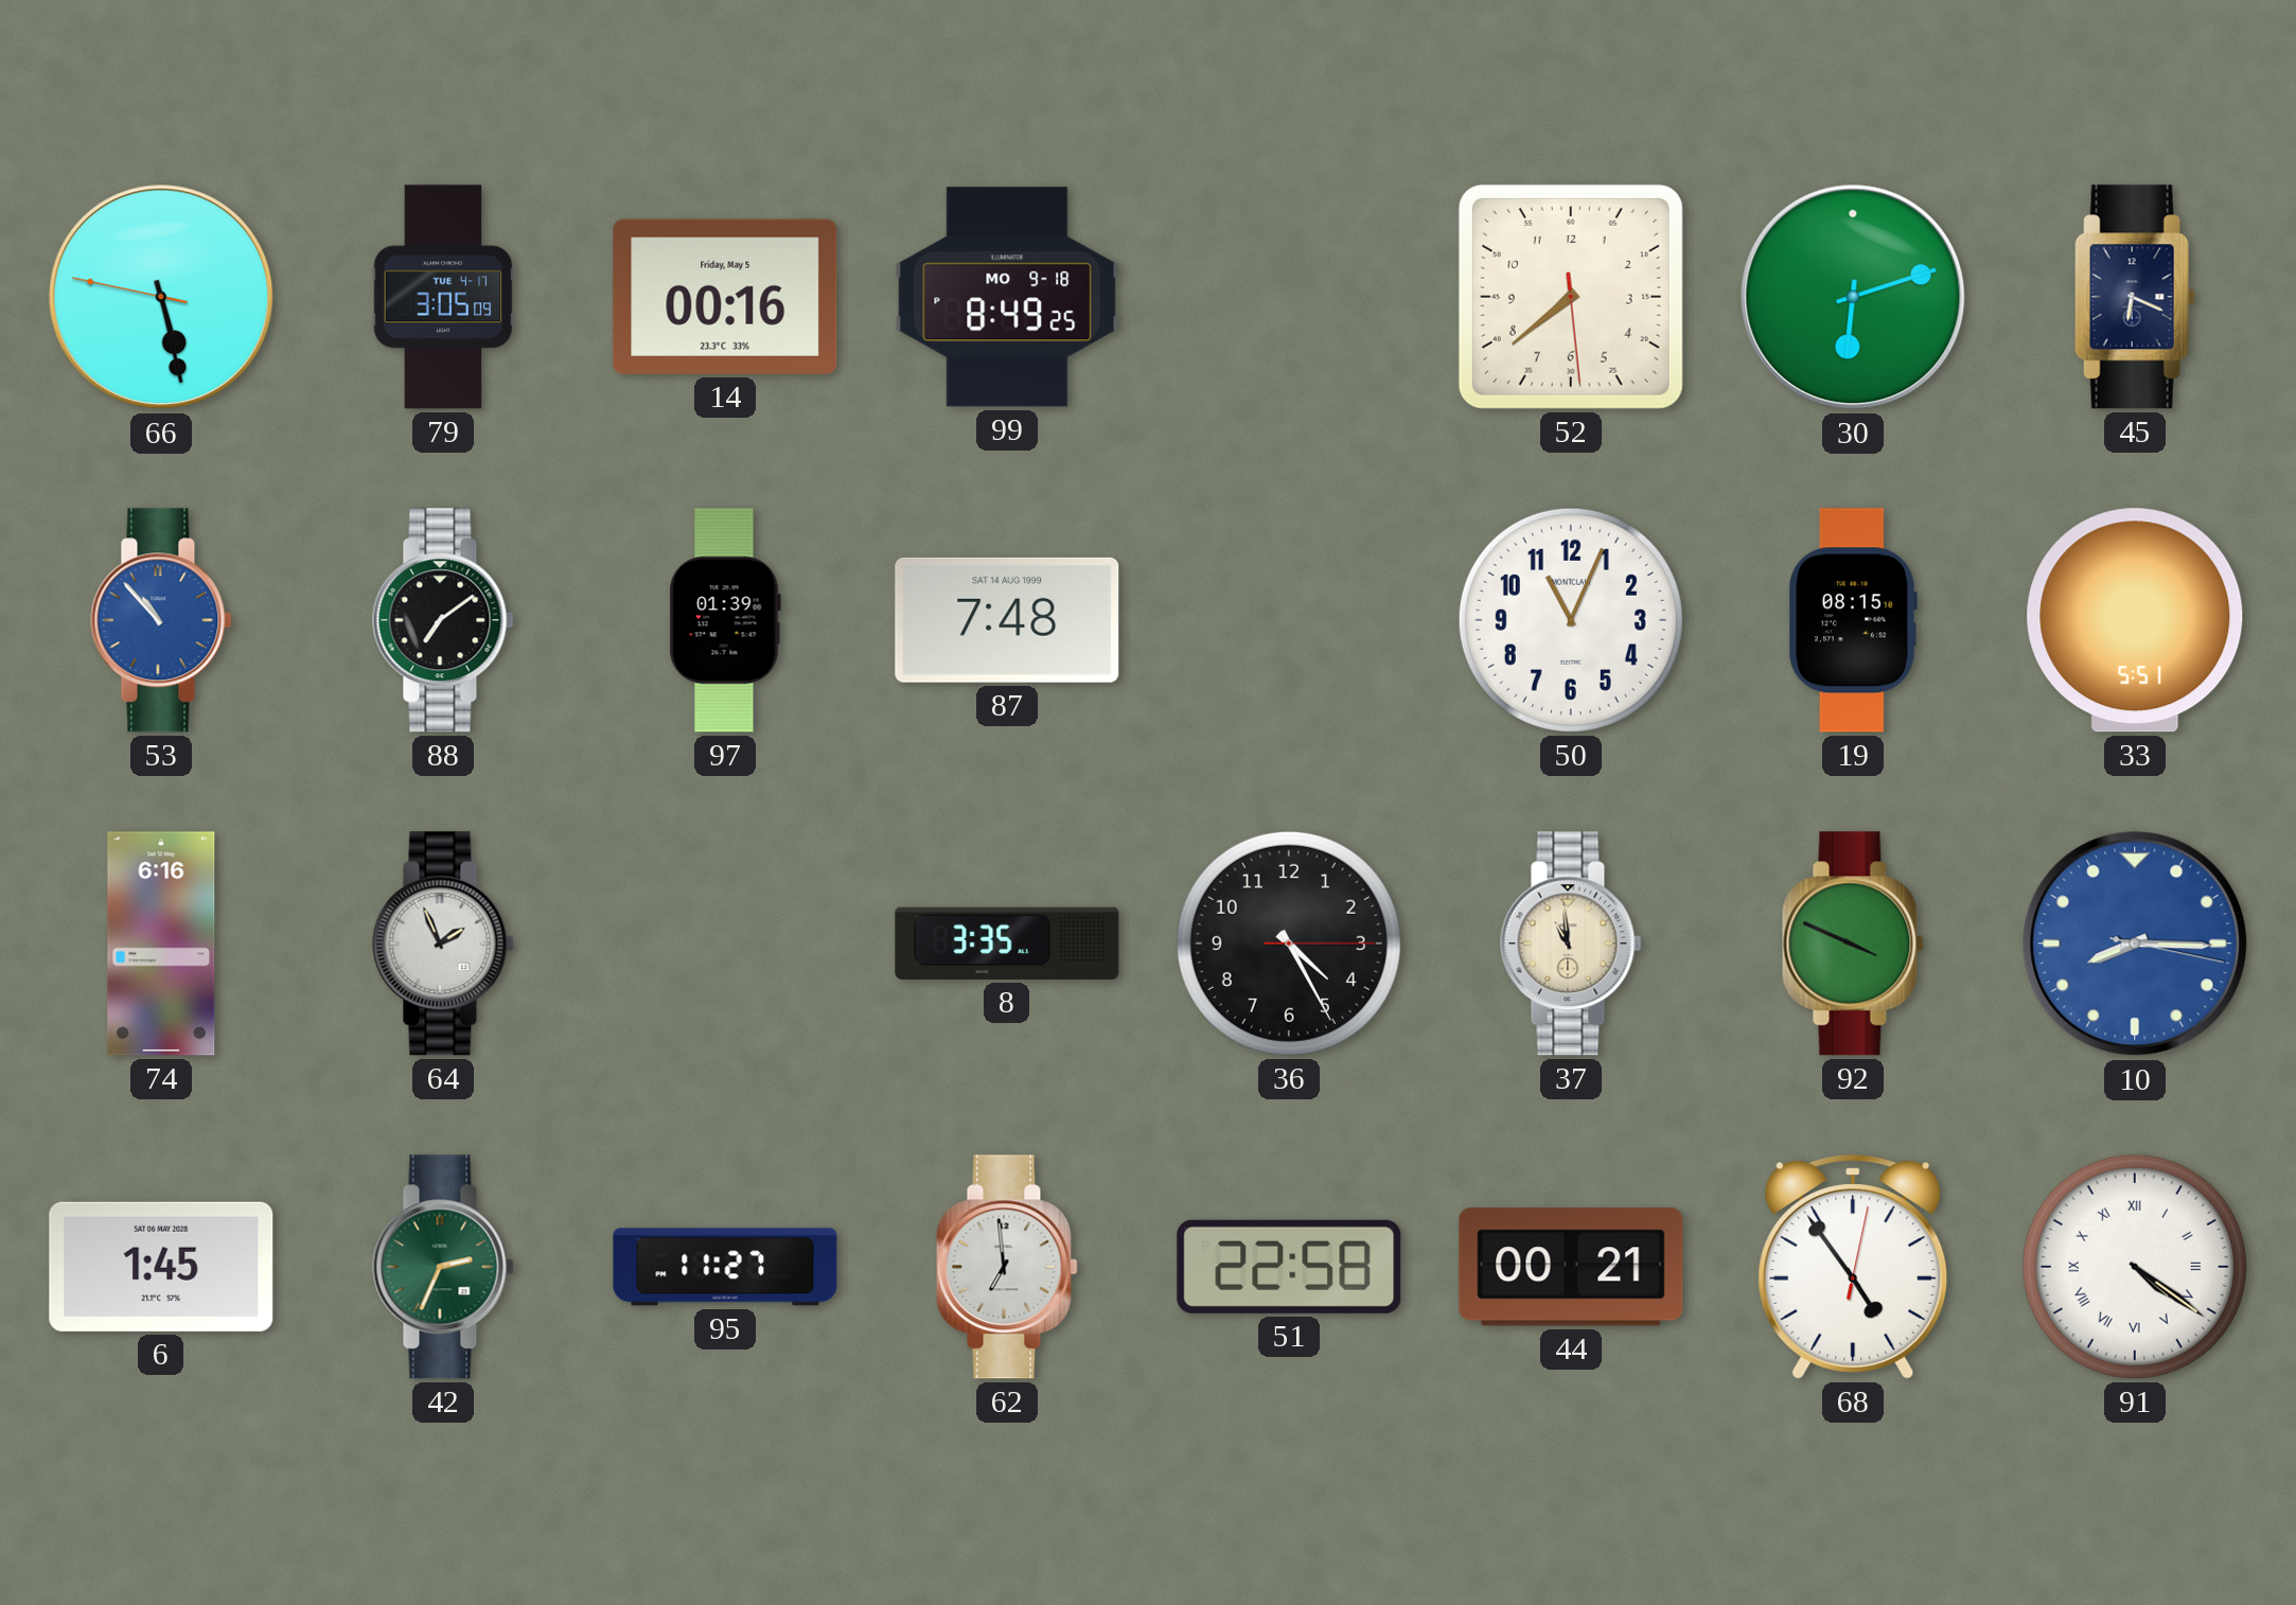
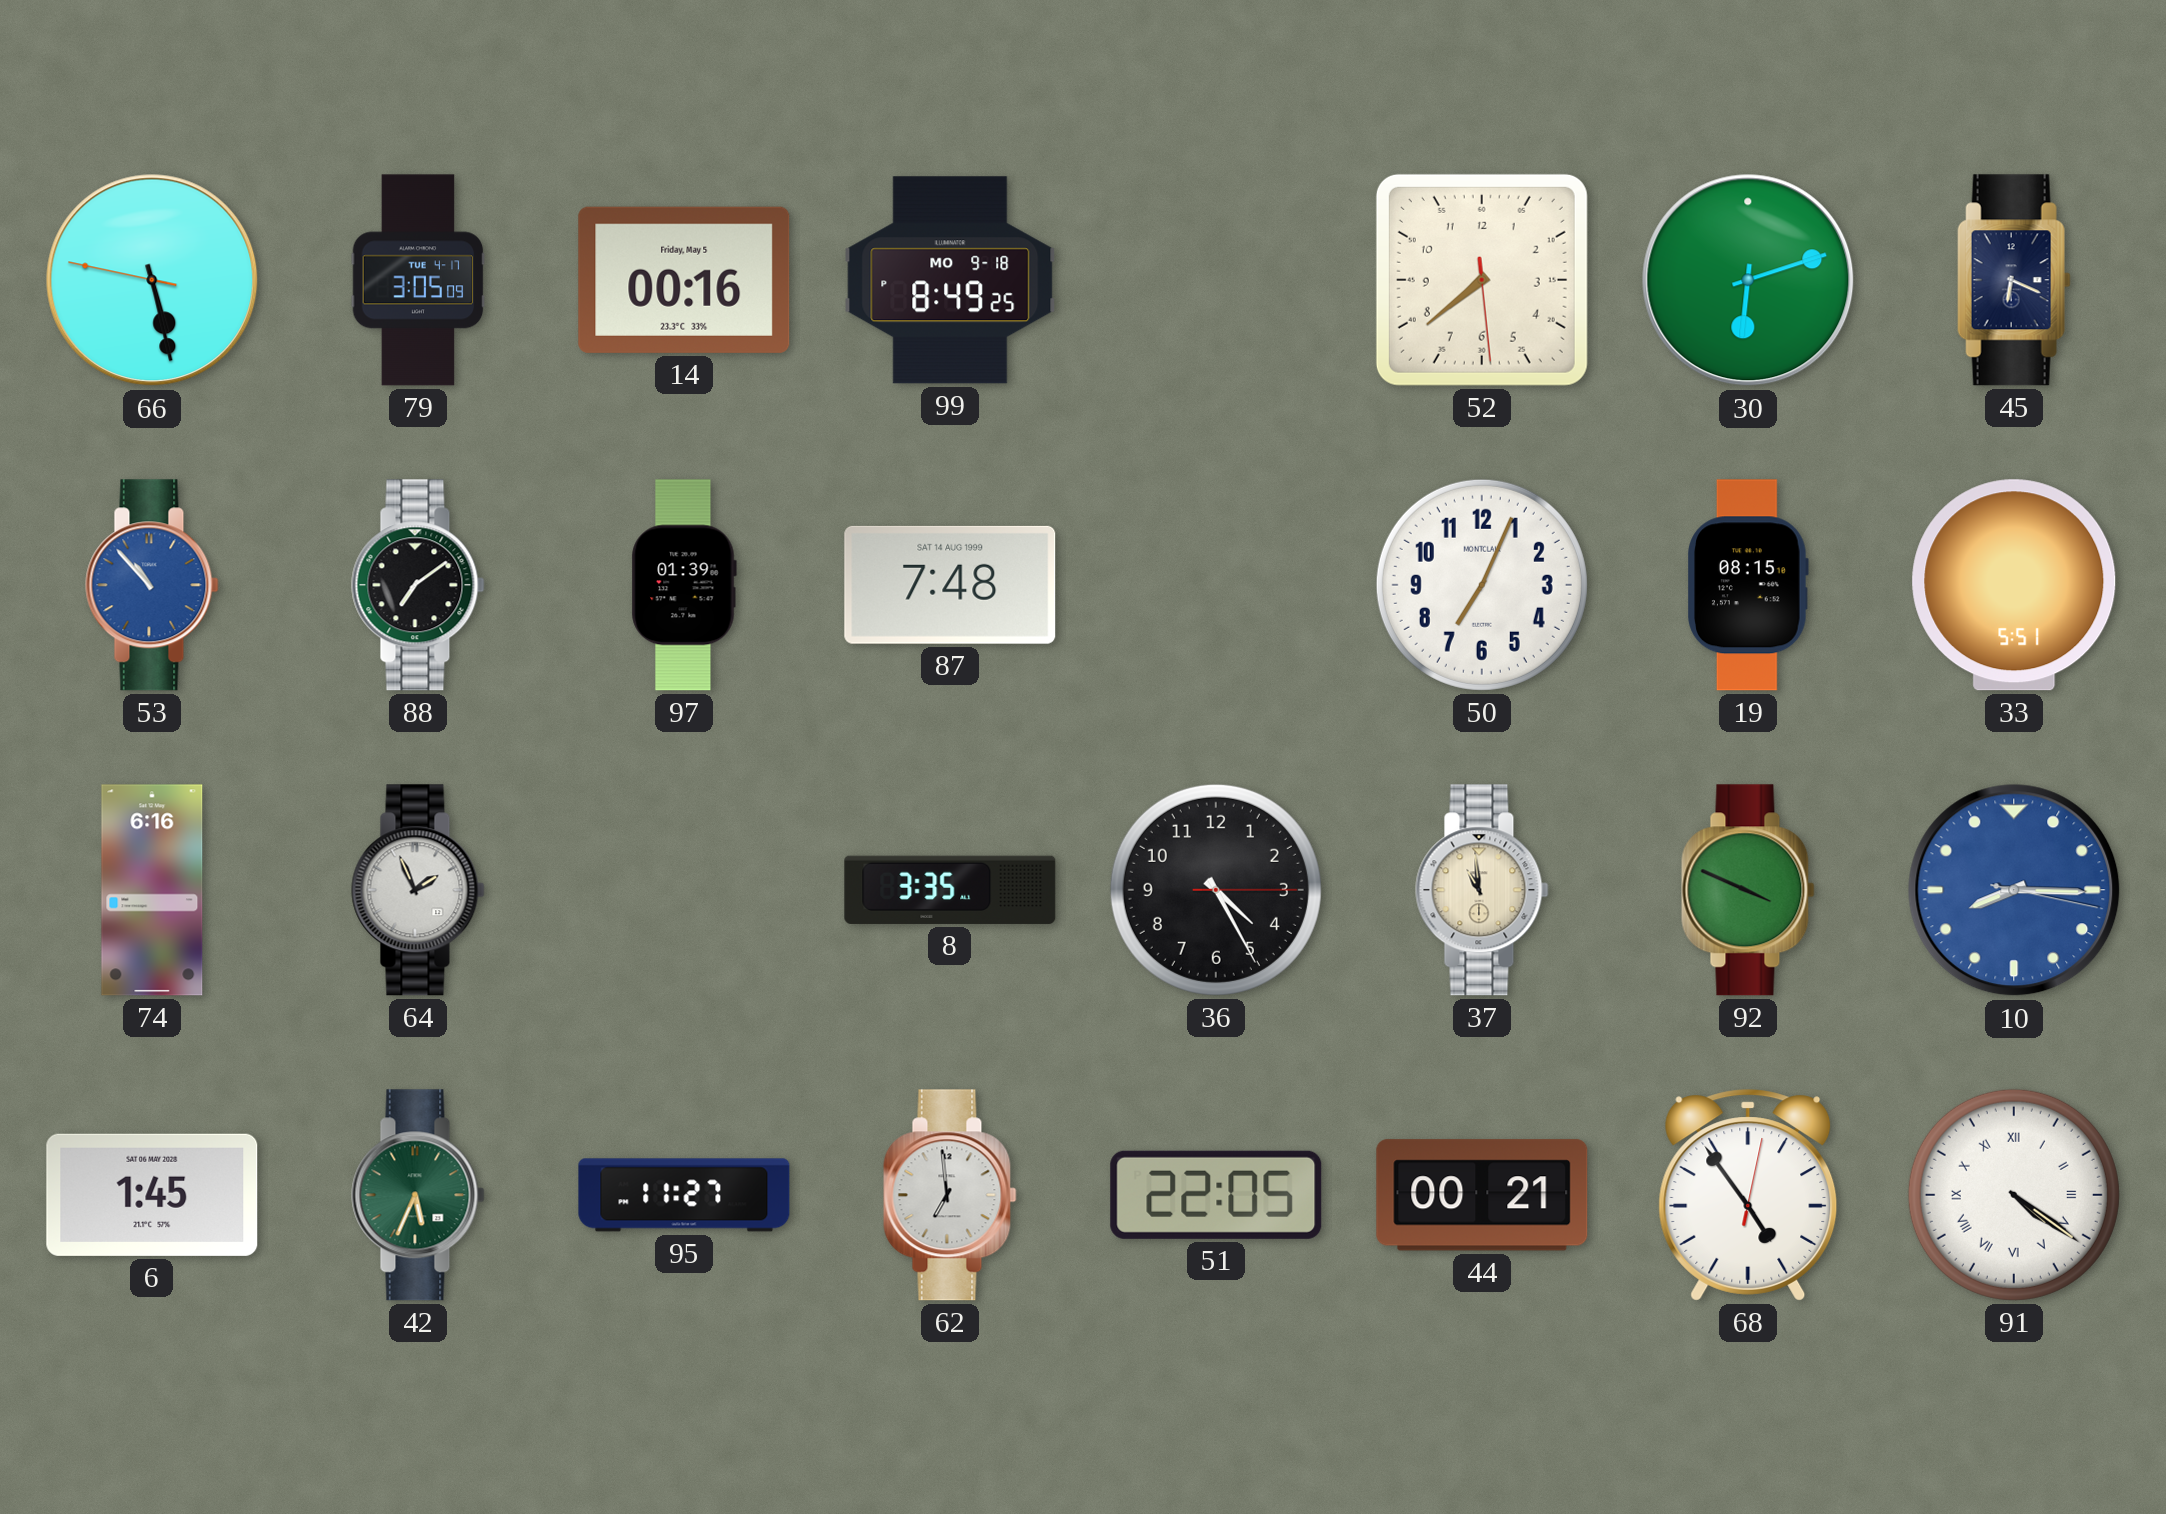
50: 11:04 -> 7:04 (1482, 585)
42: 2:34 -> 5:34 (418, 1195)
51: 22:58 -> 22:05 (1216, 1195)
